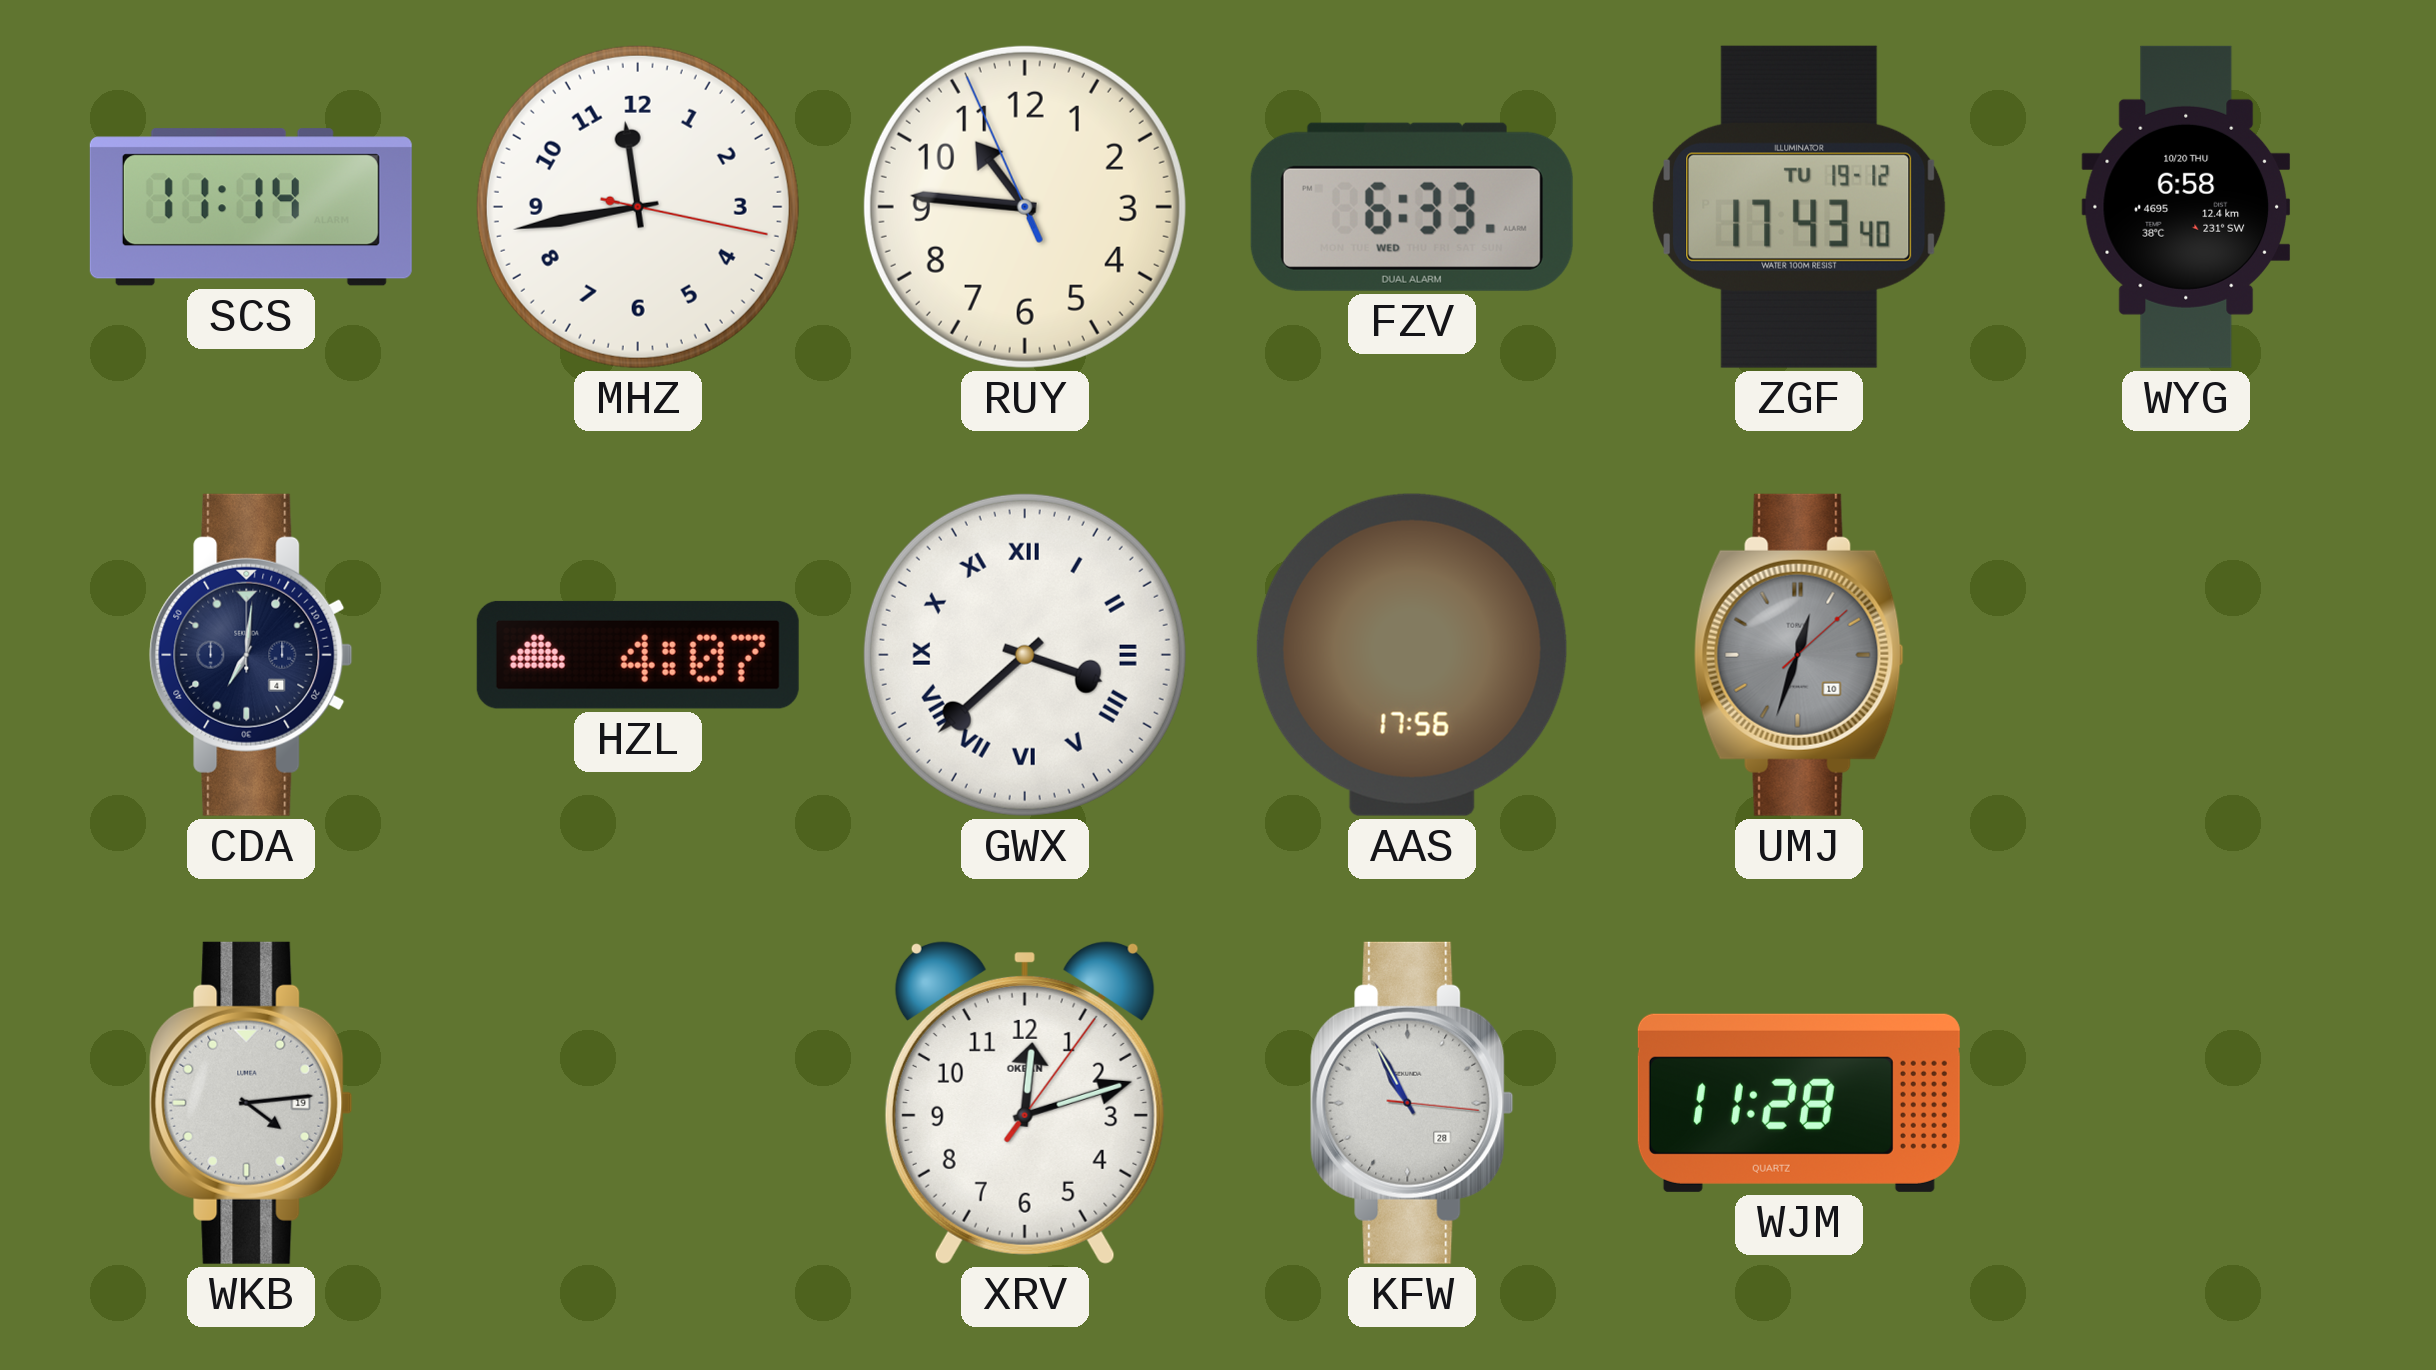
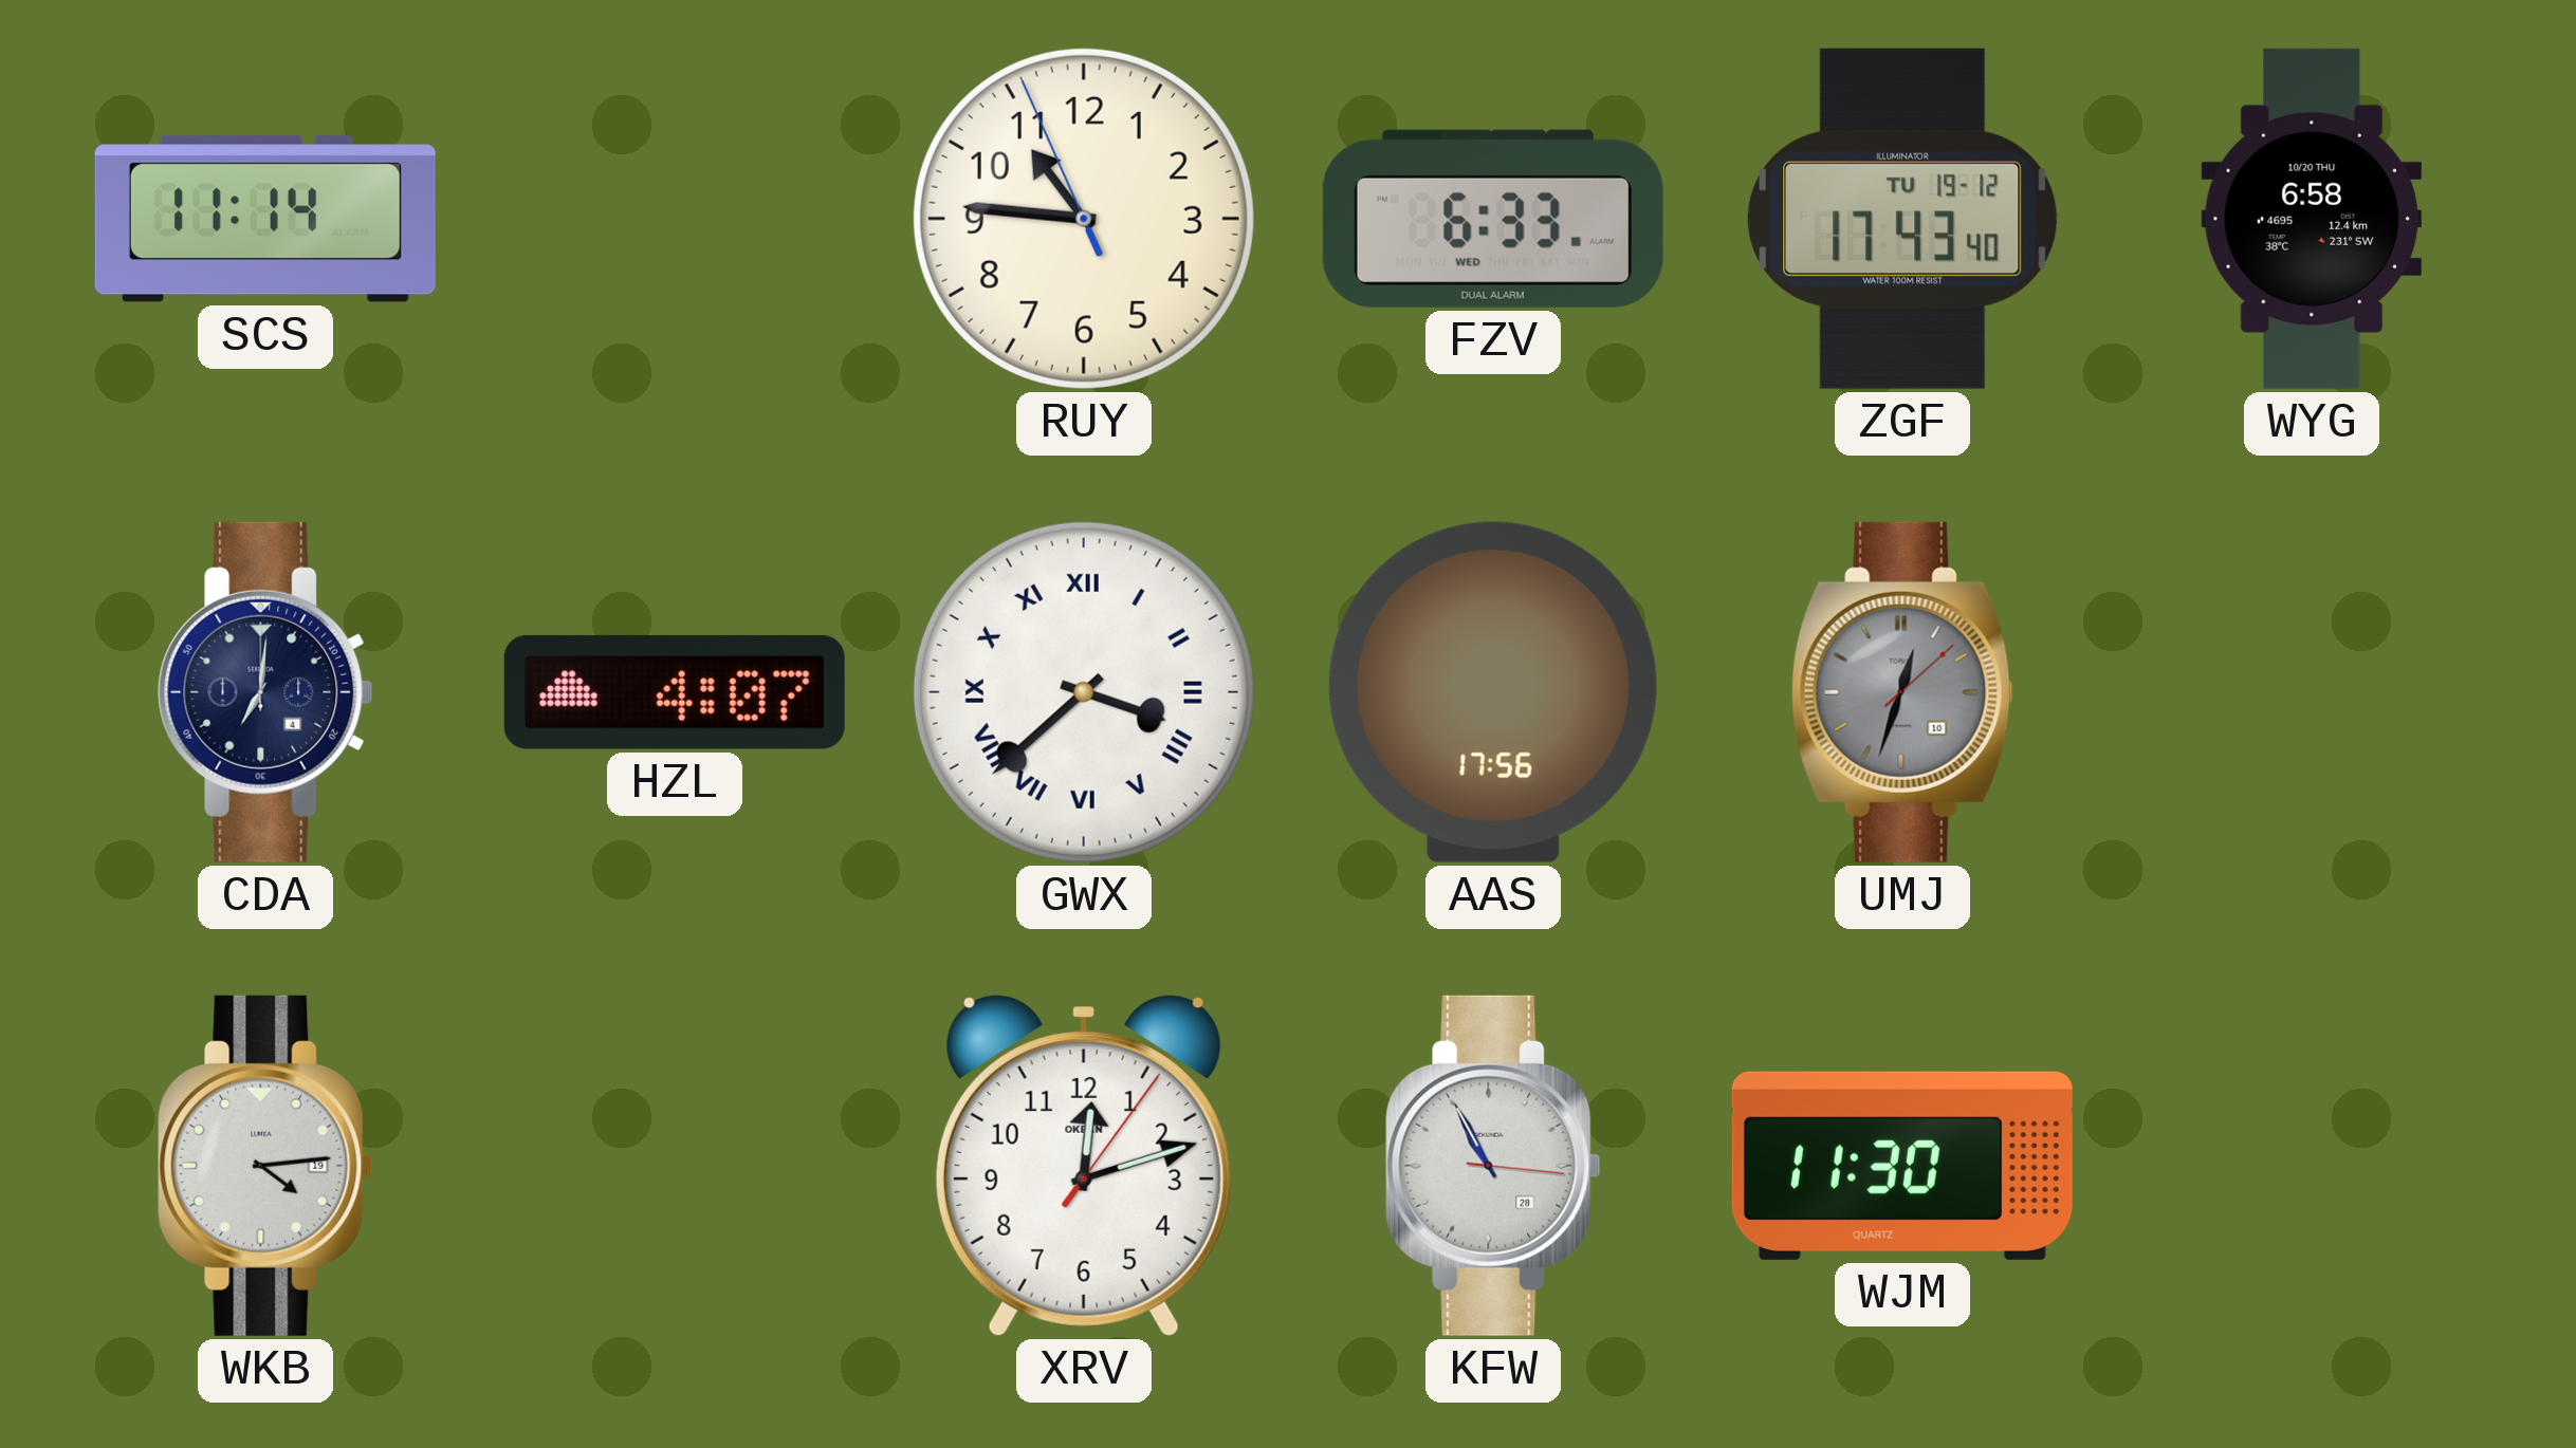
MHZ: 11:43 -> none (638, 207)
WJM: 11:28 -> 11:30 (1902, 1166)
